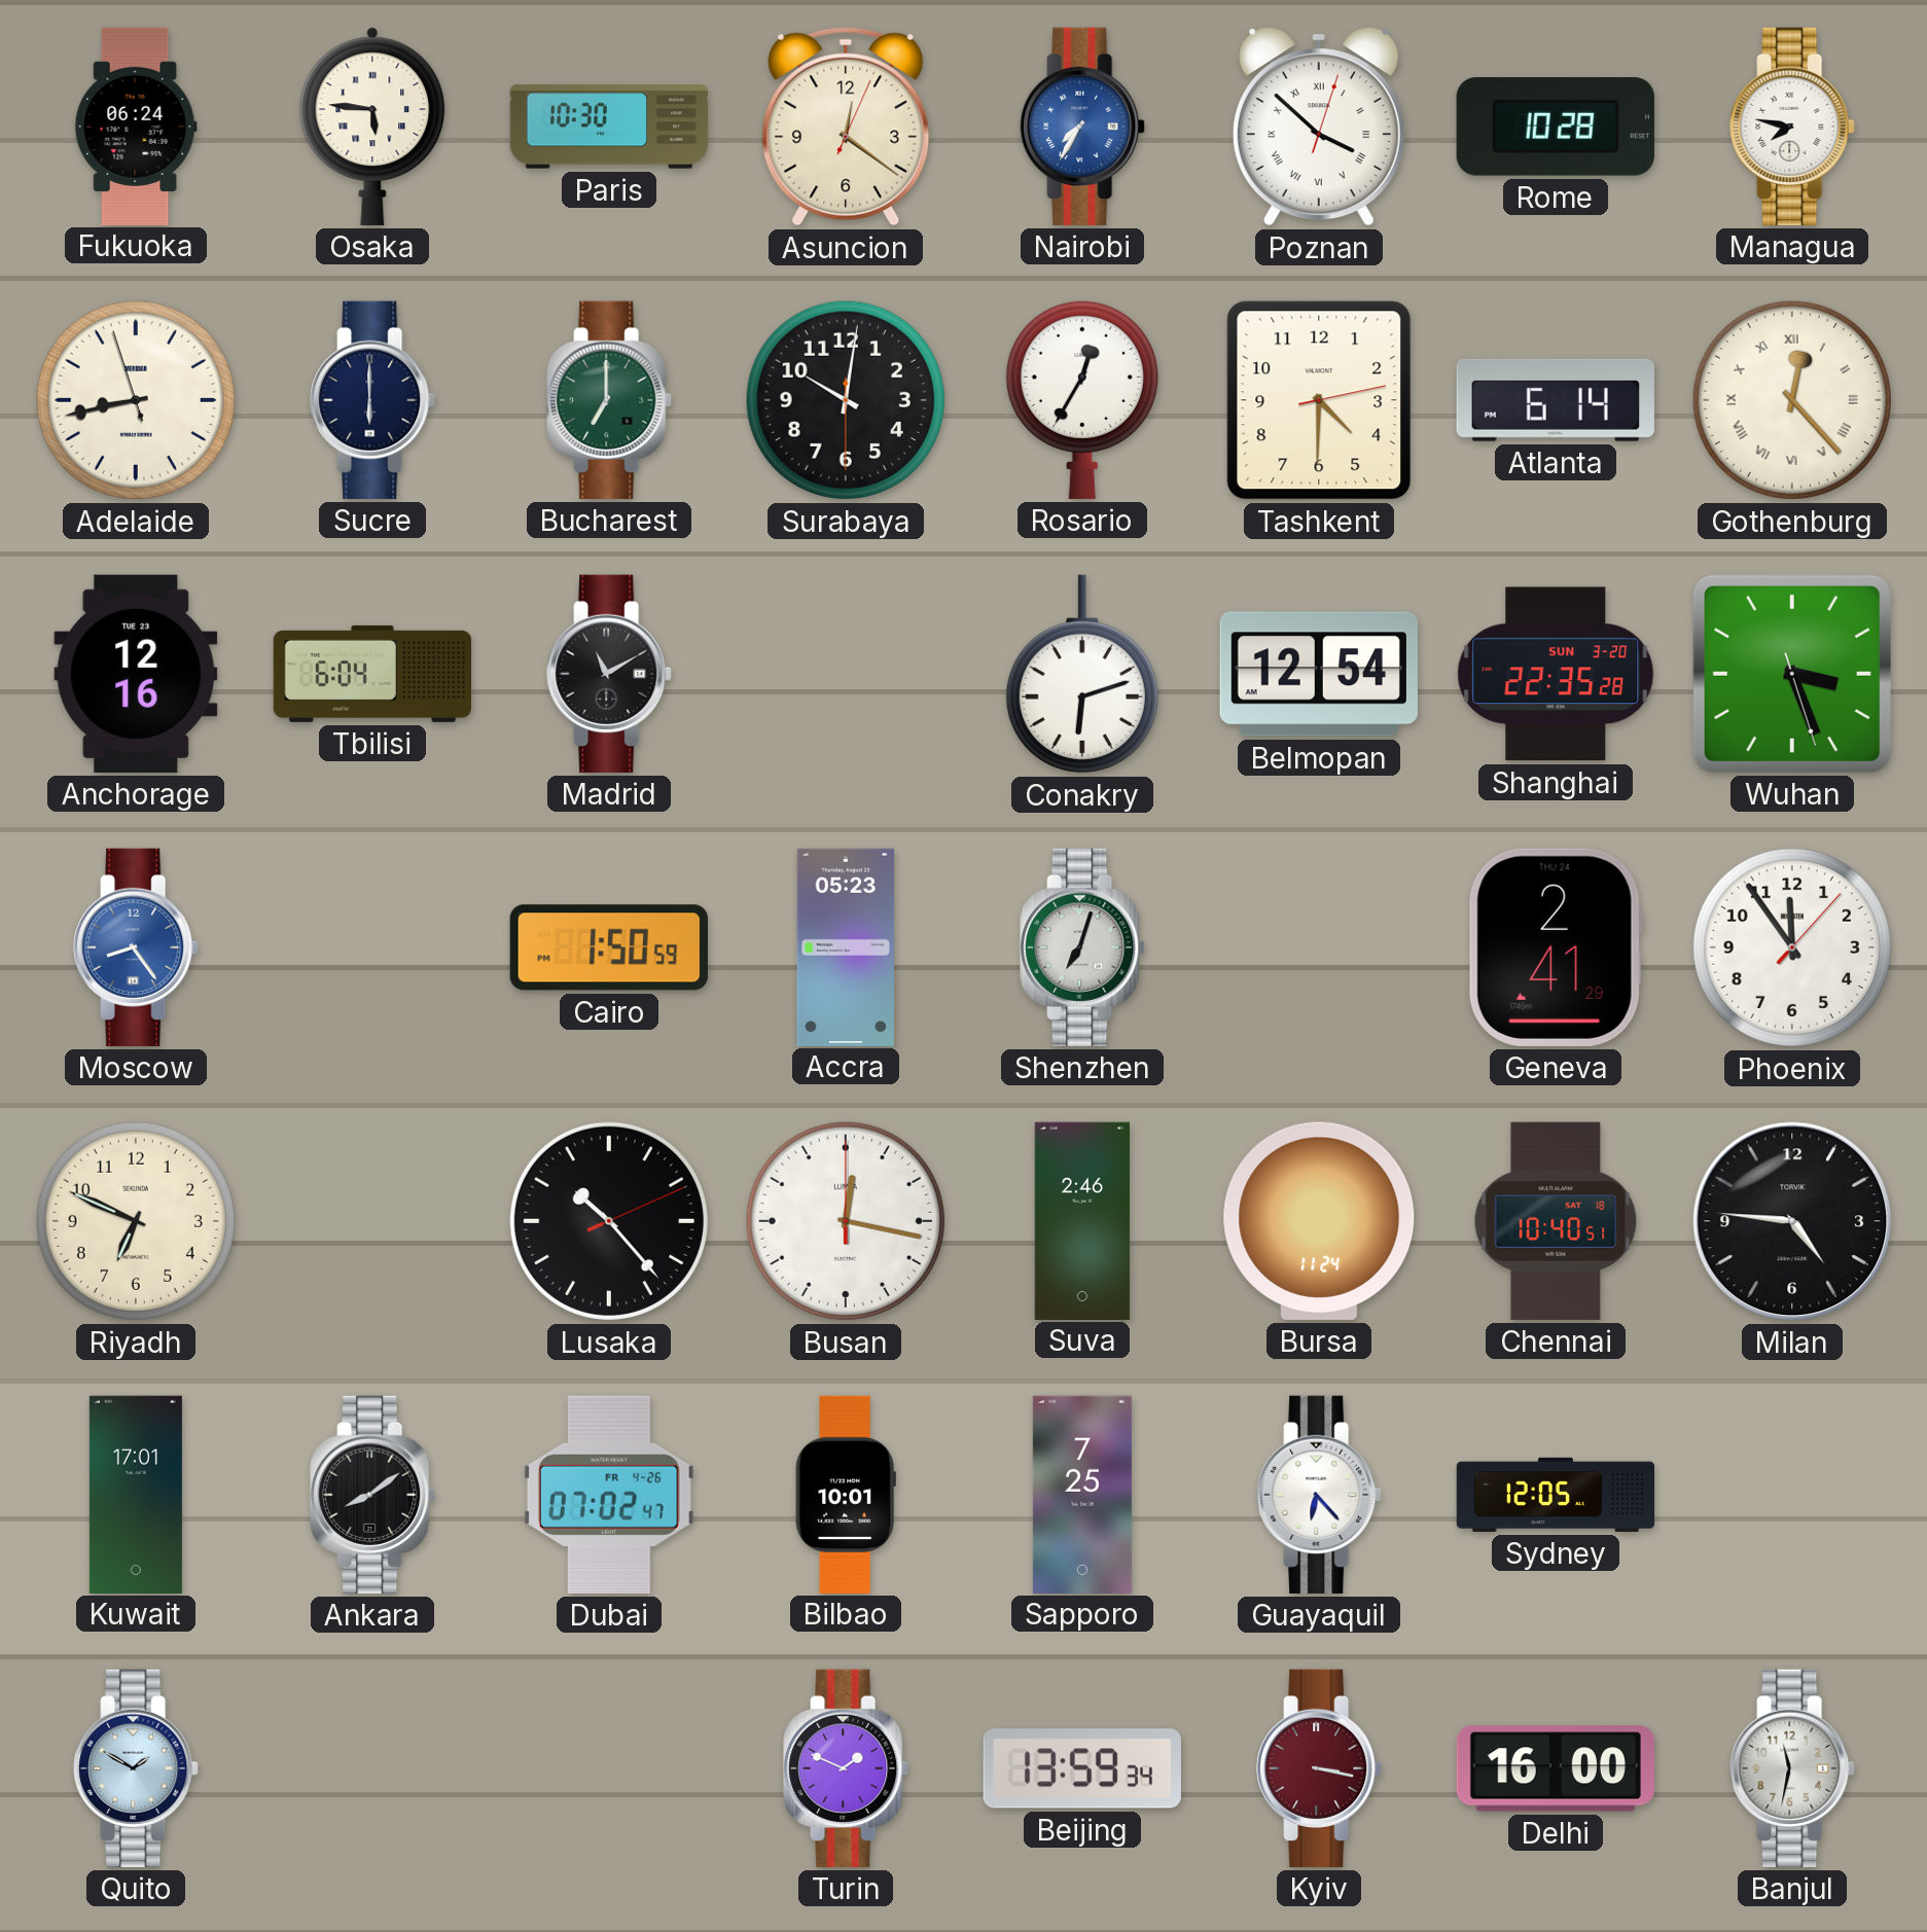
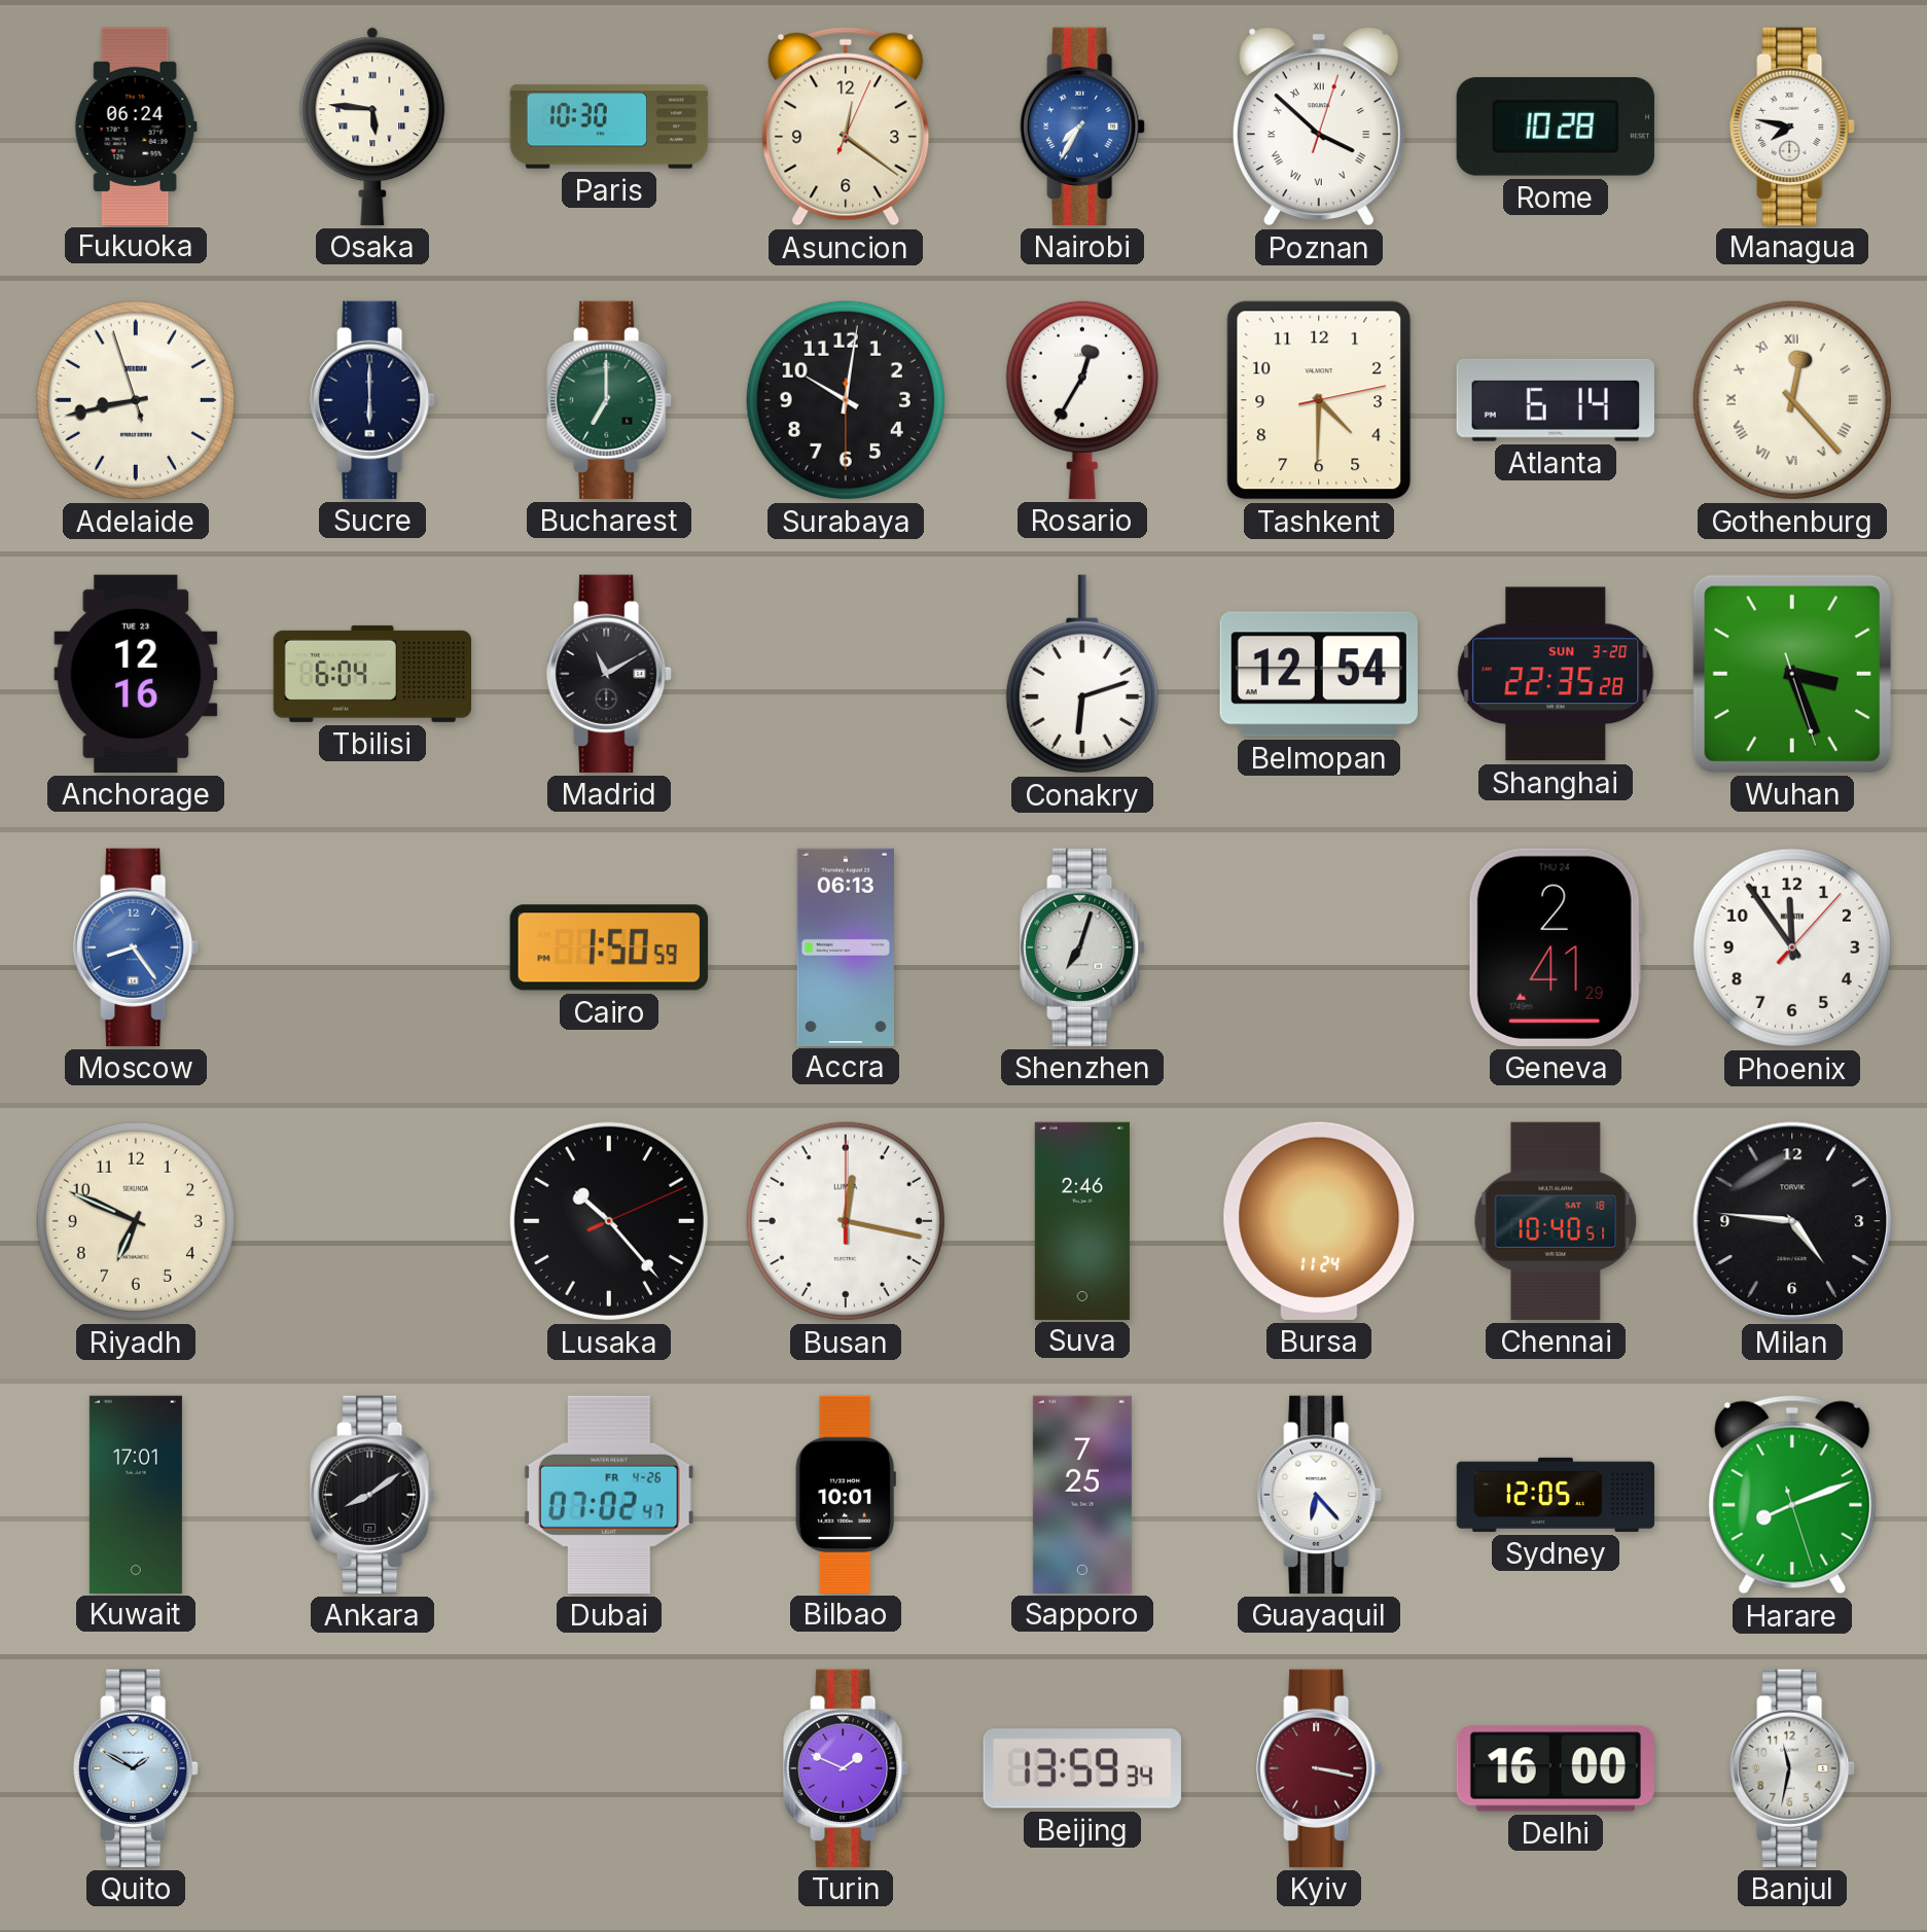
Accra: 05:23 -> 06:13 (846, 946)
Harare: none -> 8:11 (1792, 1495)
